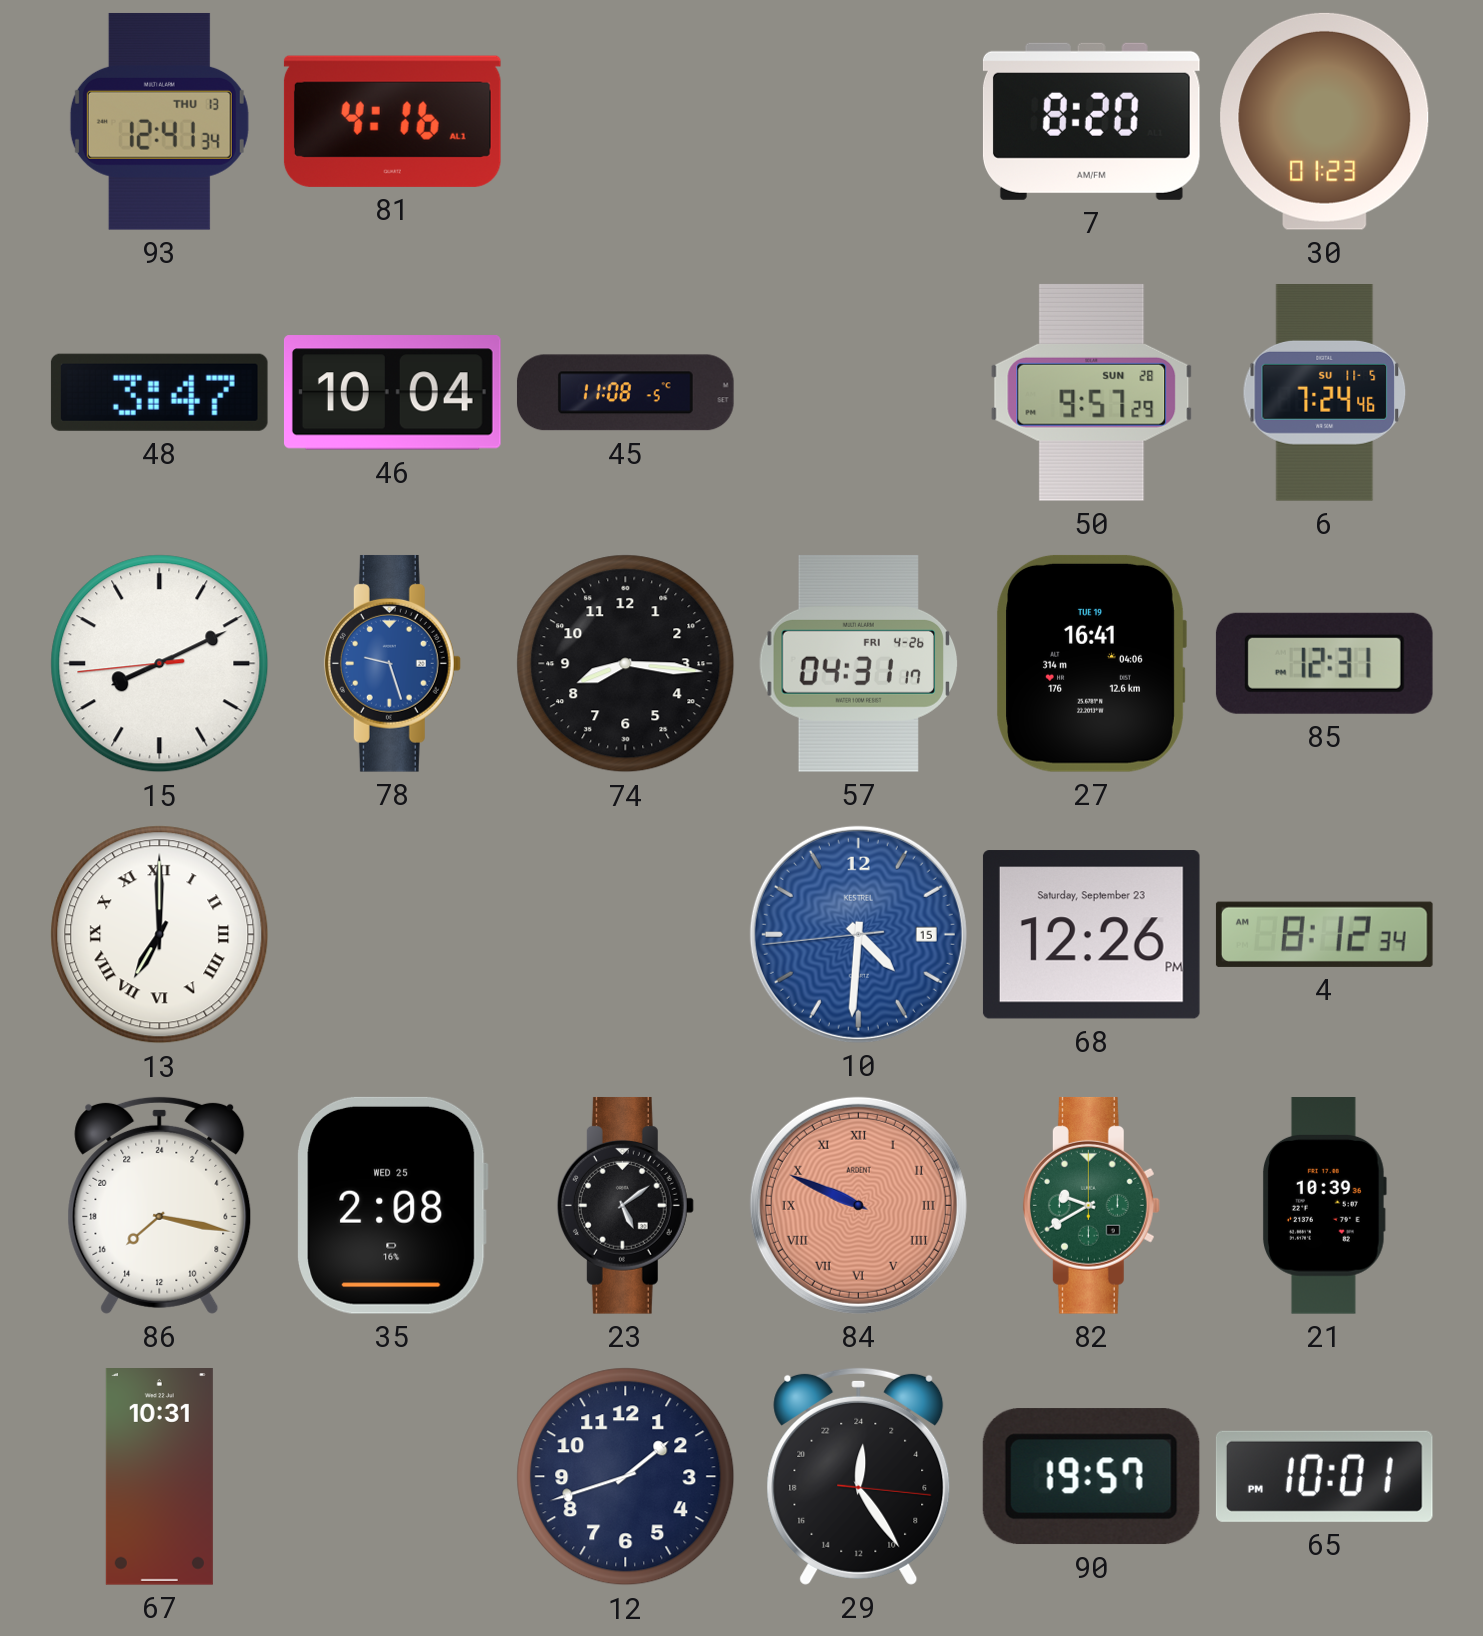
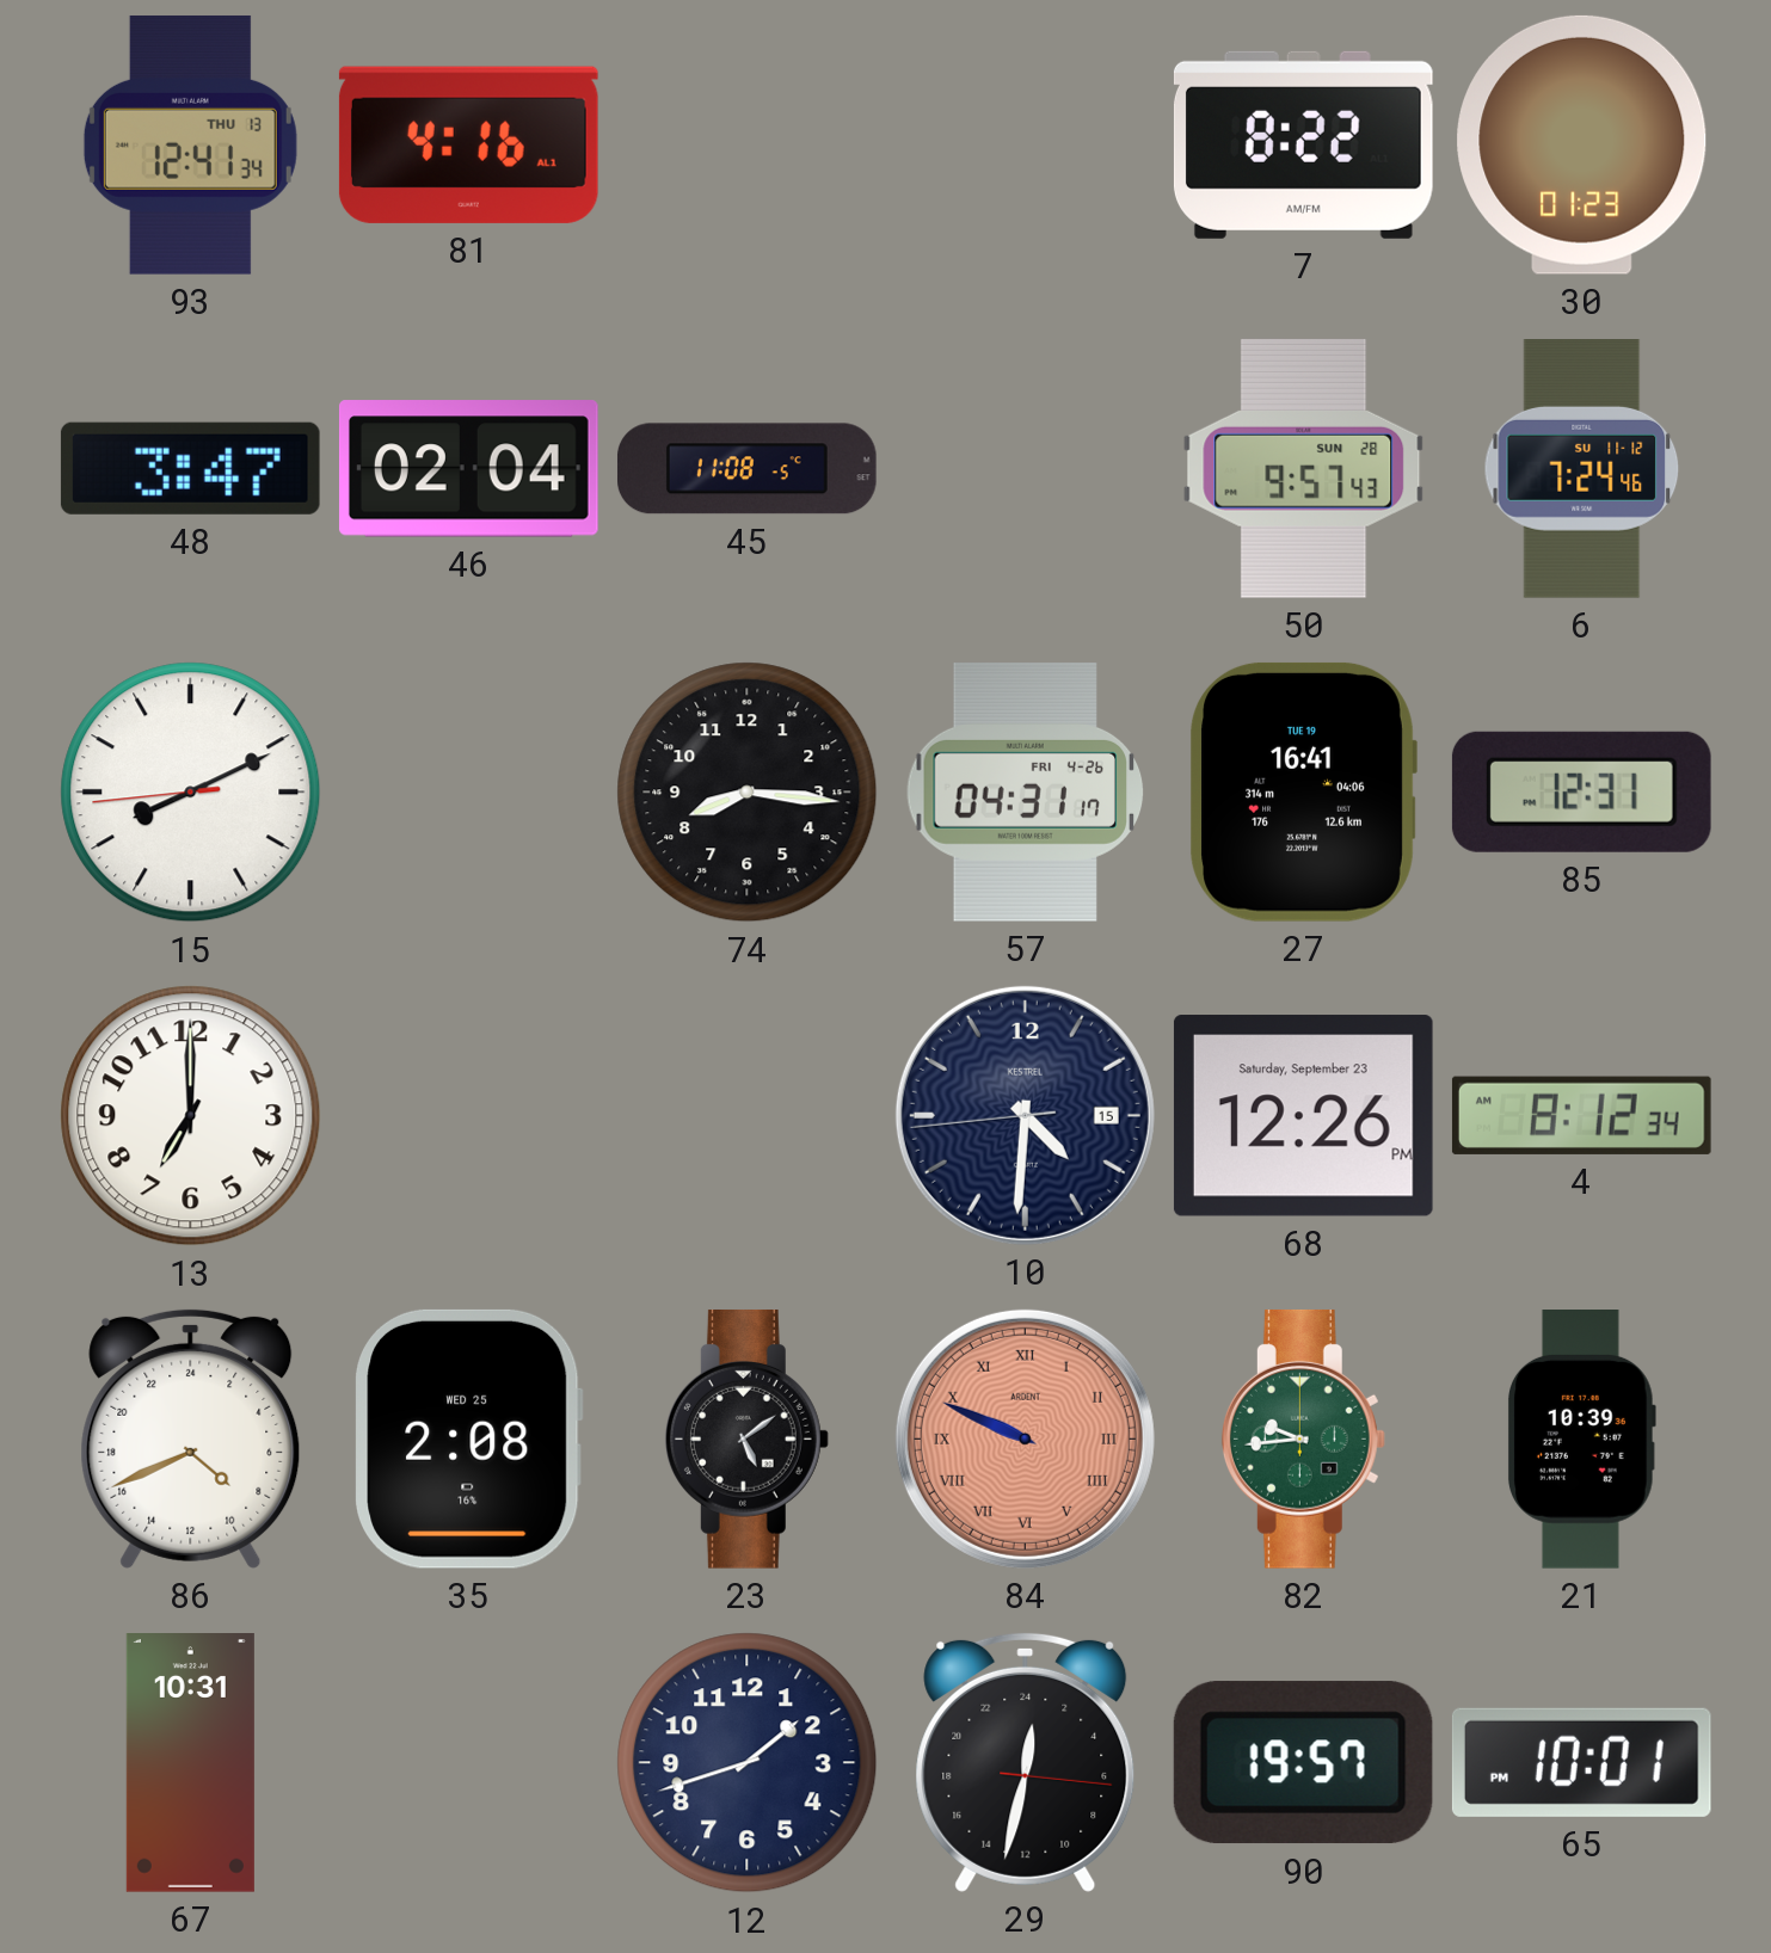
7: 8:20 -> 8:22 (1303, 144)
46: 10:04 -> 02:04 (468, 469)
50: 9:57:29 -> 9:57:43 (1304, 468)
6 date: SU 11-5 -> SU 11-12 (1582, 469)
78: 9:27 -> none (392, 663)
13 numerals: Roman -> Arabic (191, 1116)
10 dial: blue -> navy (1025, 1115)
86: 15:17 -> 8:41 (191, 1438)
82: 9:40 -> 9:44 (1303, 1438)
29: 0:24 -> 0:32 (1026, 1762)
